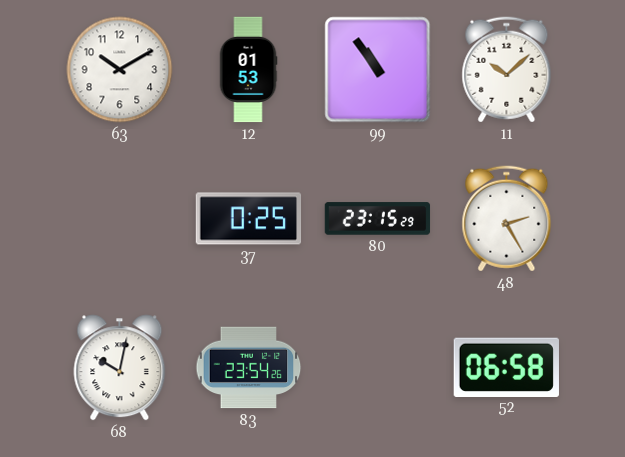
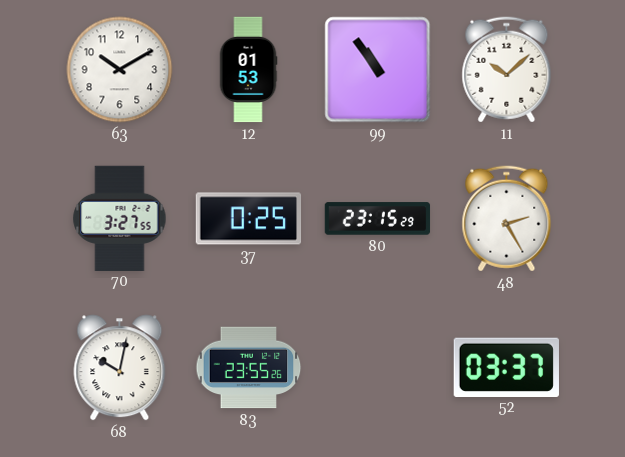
70: none -> 3:27 (120, 218)
83: 23:54 -> 23:55 (249, 368)
52: 06:58 -> 03:37 (506, 367)
